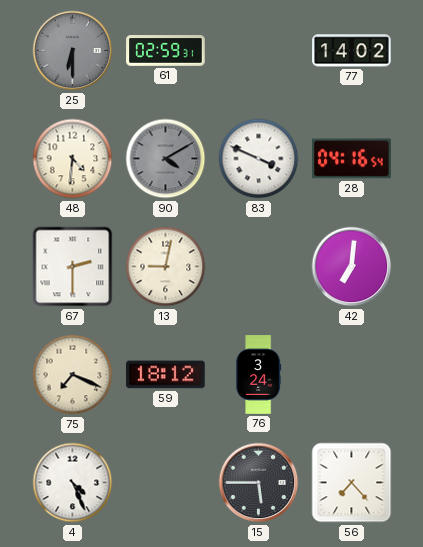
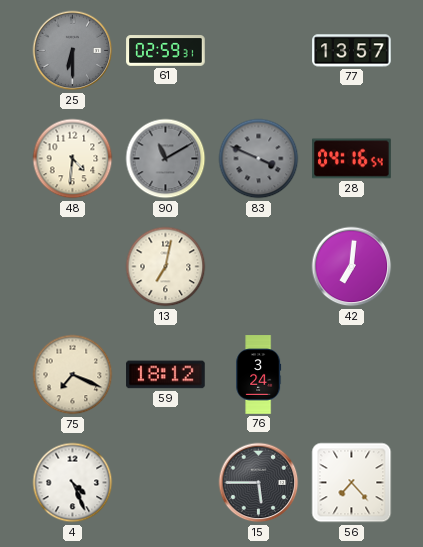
77: 14:02 -> 13:57 (352, 51)
90: 4:10 -> 11:10 (166, 159)
83 dial: white -> grey (259, 159)
67: 2:30 -> none (73, 267)
13: 9:02 -> 7:02 (166, 267)
